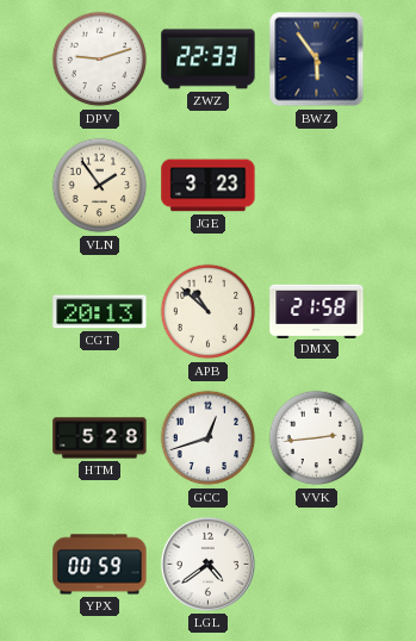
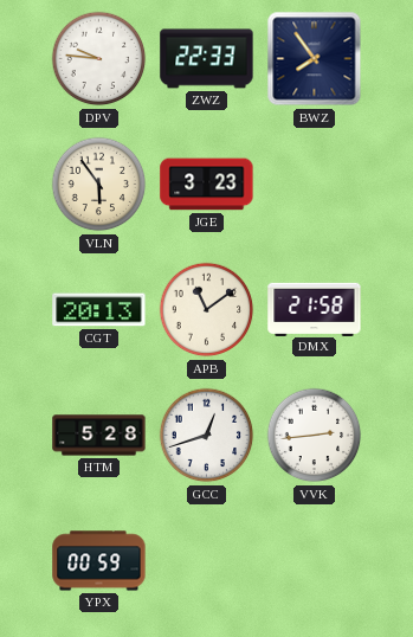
DPV: 9:12 -> 9:46 (99, 59)
BWZ: 5:54 -> 7:54 (315, 59)
VLN: 1:54 -> 5:54 (99, 185)
APB: 10:52 -> 11:09 (207, 310)
LGL: 4:39 -> none (207, 564)
